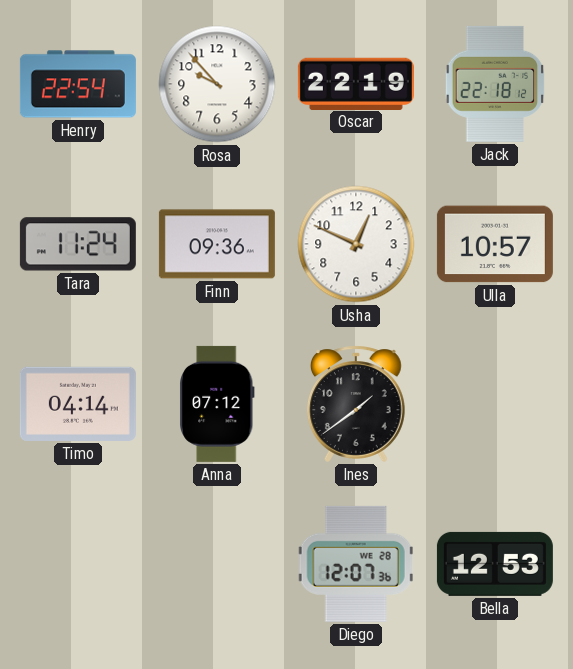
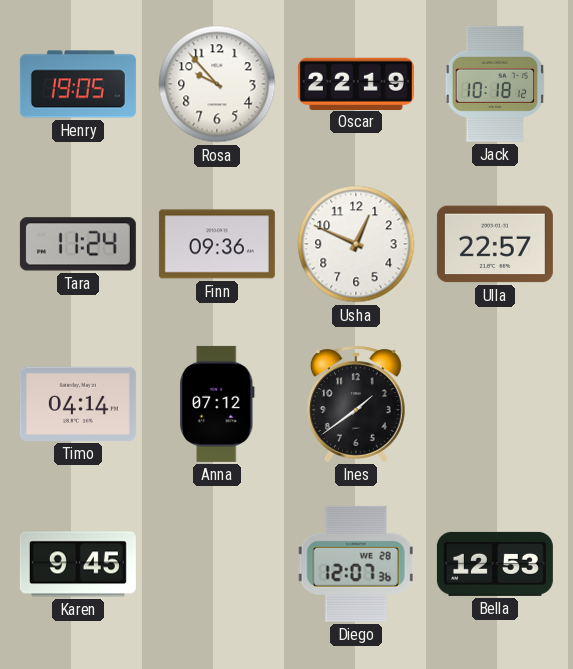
Henry: 22:54 -> 19:05 (78, 84)
Jack: 22:18 -> 10:18 (495, 84)
Ulla: 10:57 -> 22:57 (495, 244)
Karen: none -> 9:45 (78, 564)
